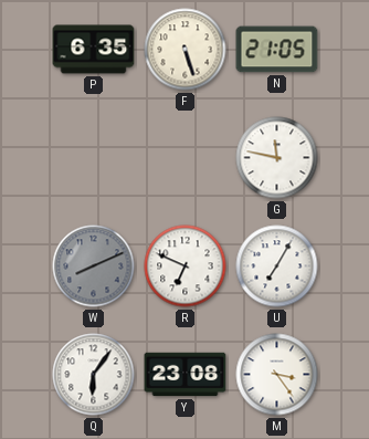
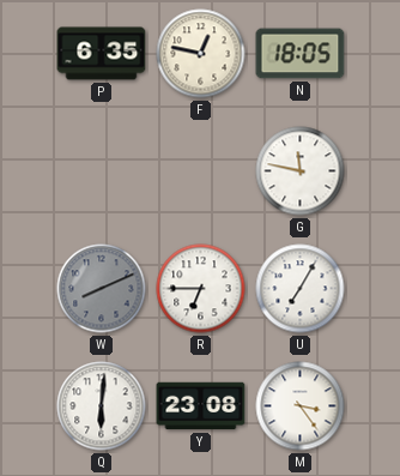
F: 5:27 -> 12:47 (201, 54)
N: 21:05 -> 18:05 (301, 54)
R: 6:49 -> 6:45 (201, 289)
Q: 6:06 -> 6:01 (102, 406)
